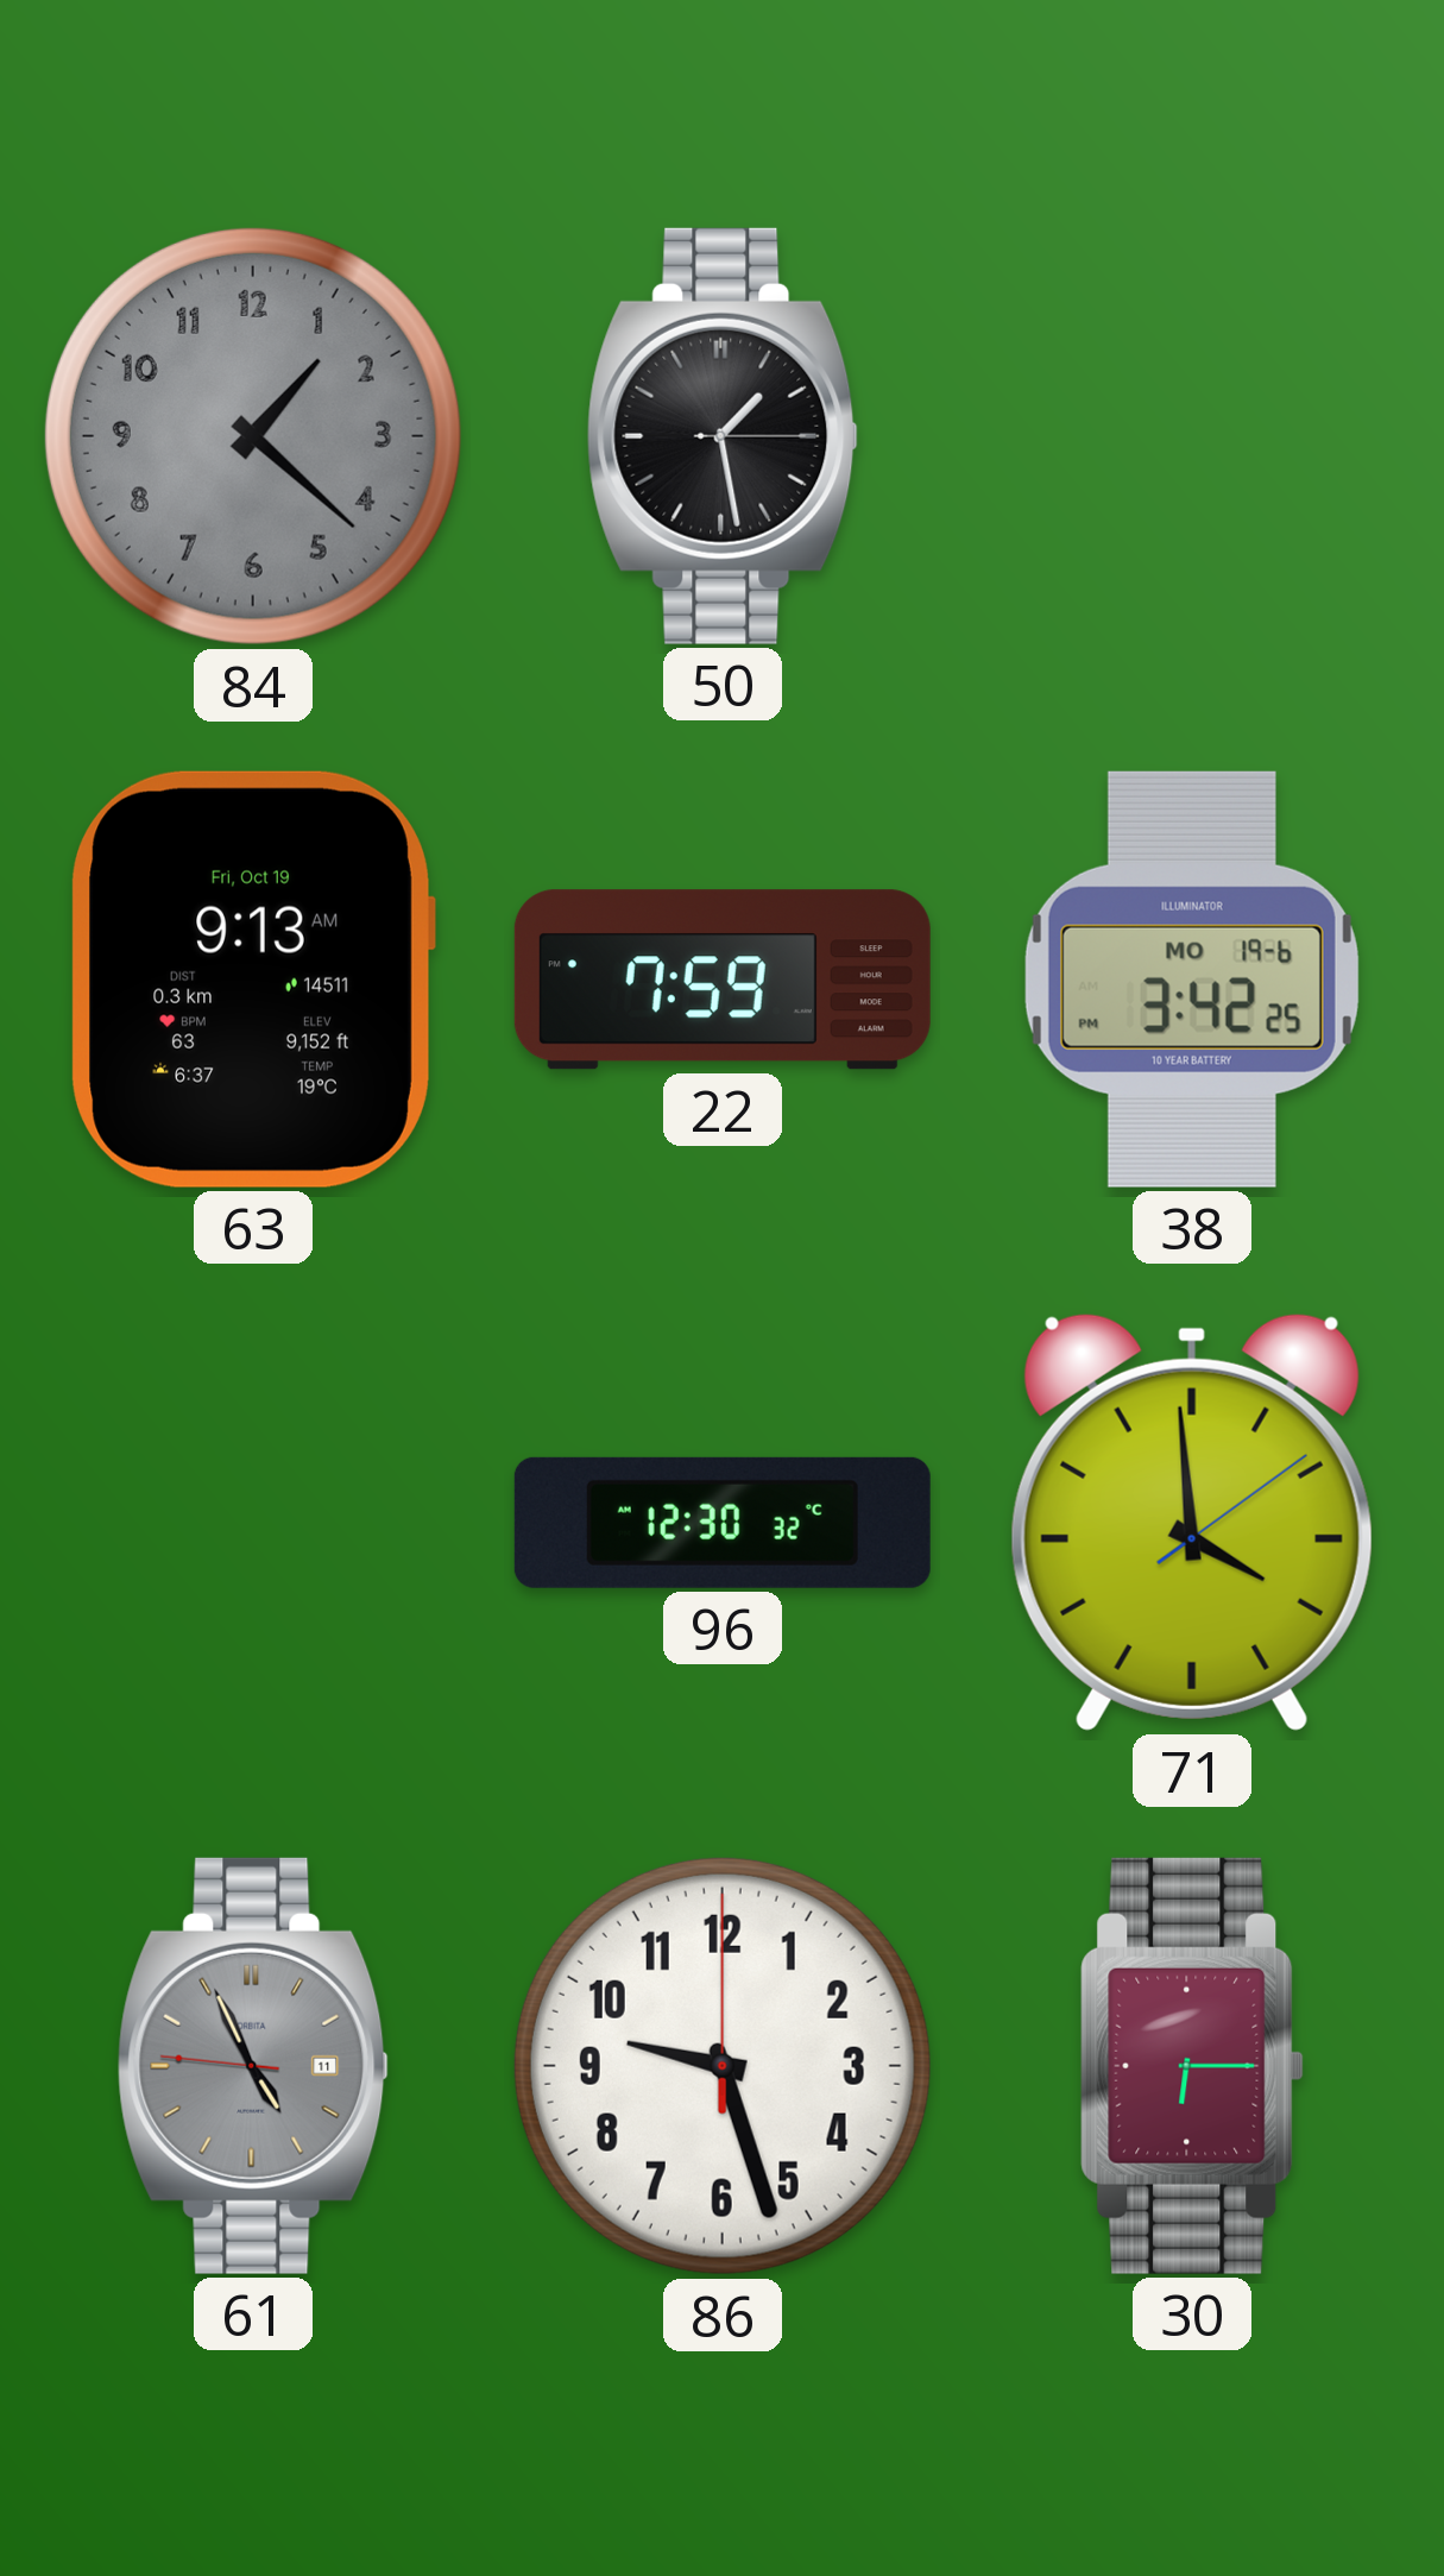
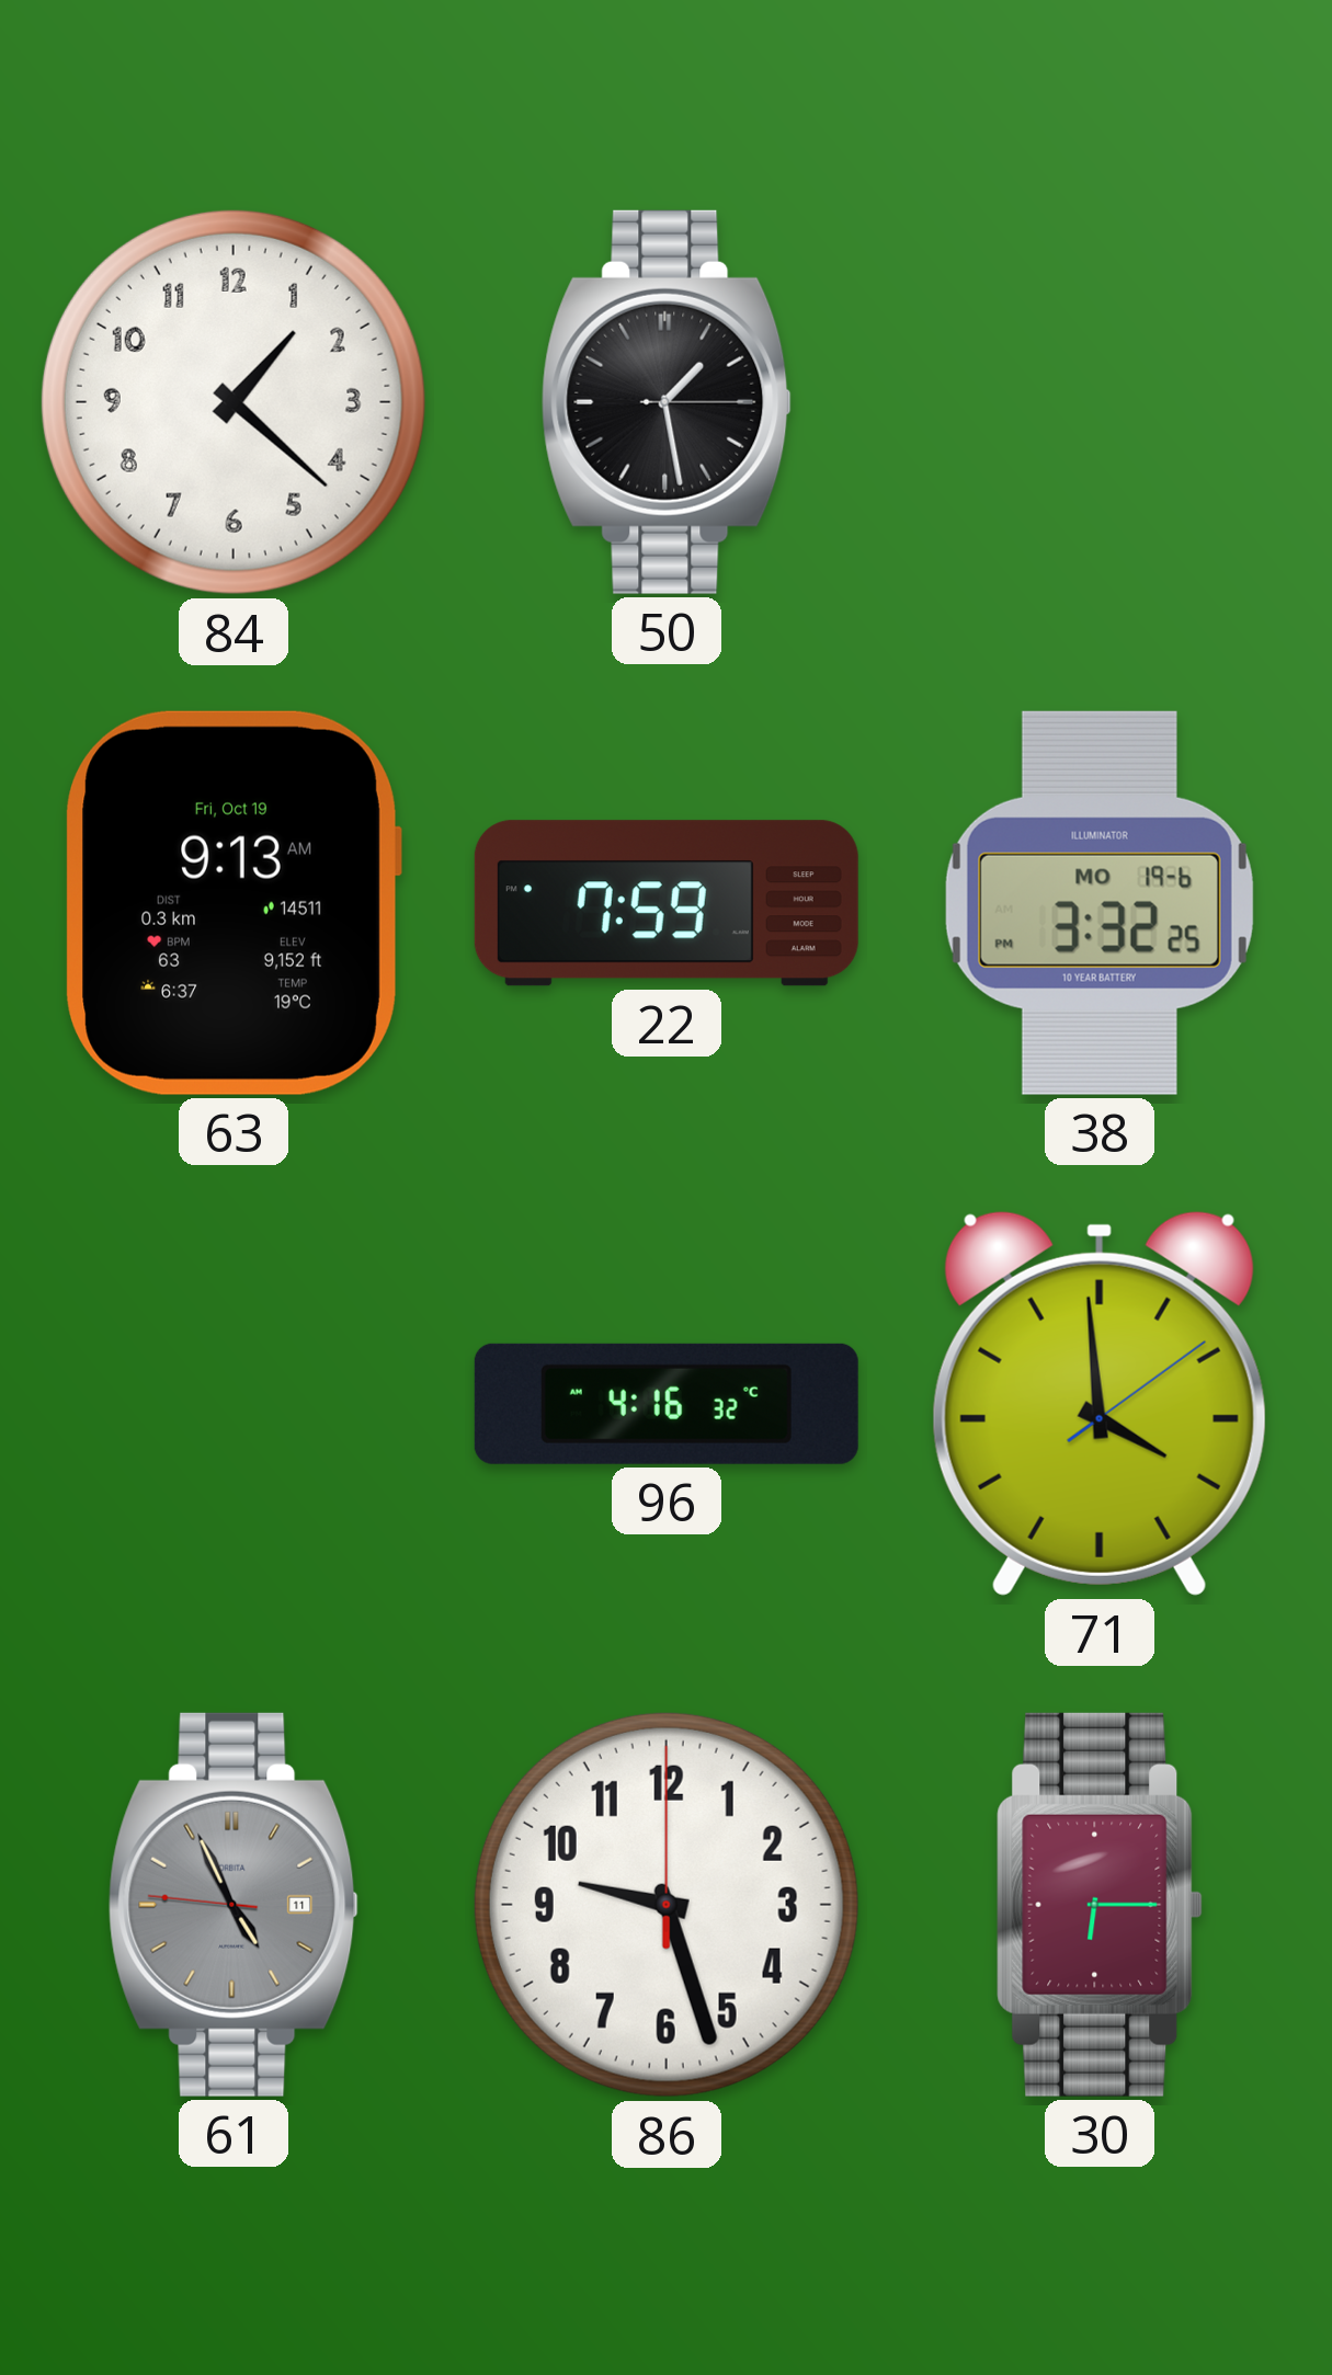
84 dial: grey -> white (234, 402)
38: 3:42 -> 3:32 (1100, 903)
96: 12:30 -> 4:16 (667, 1404)
